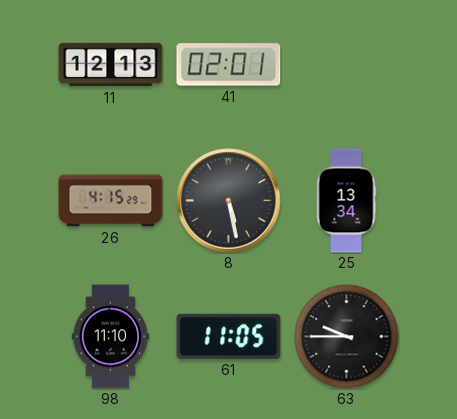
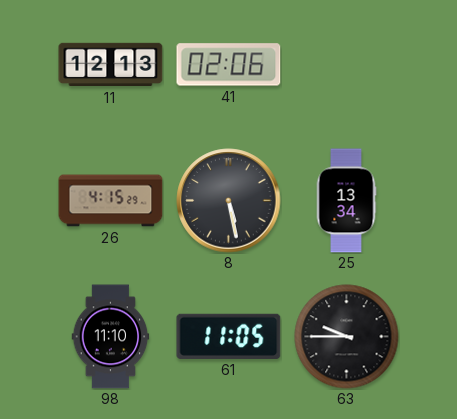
41: 02:01 -> 02:06 (229, 65)
